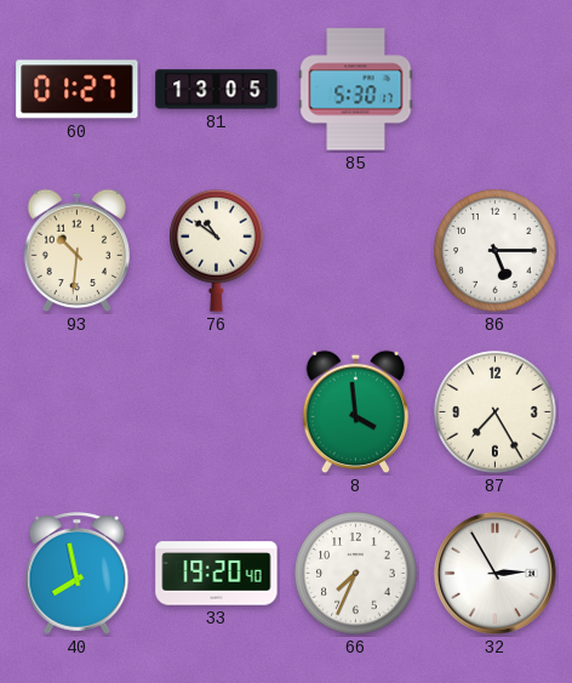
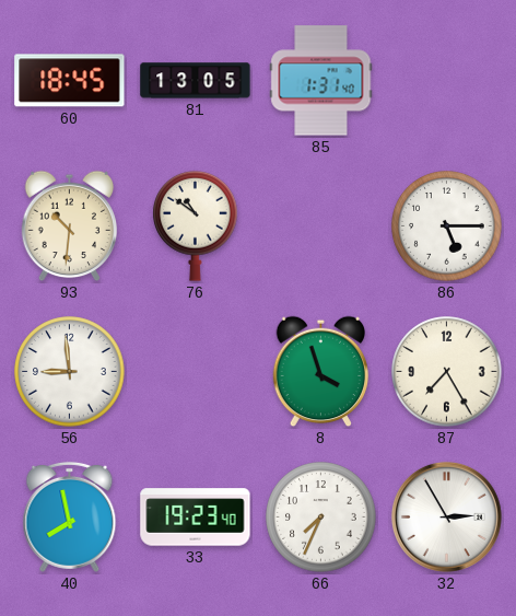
60: 01:27 -> 18:45 (70, 81)
85: 5:30 -> 1:31 (321, 81)
56: none -> 8:59 (70, 372)
8: 3:59 -> 3:57 (321, 372)
33: 19:20 -> 19:23 (196, 518)
